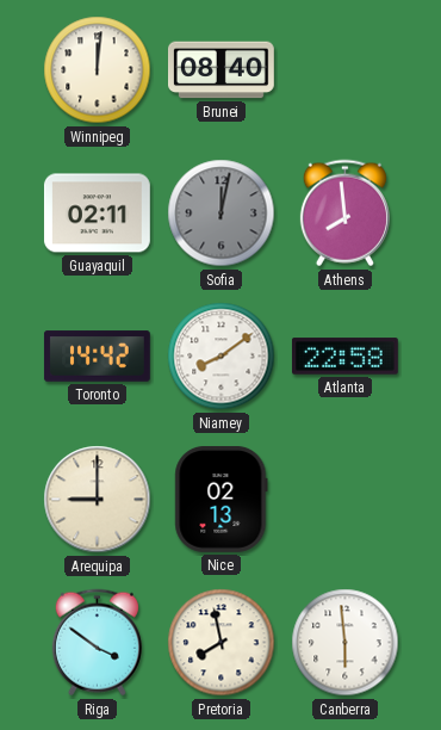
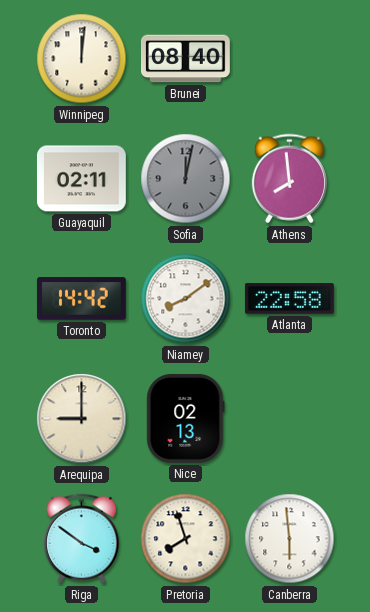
Pretoria: 7:58 -> 7:57 (186, 539)
